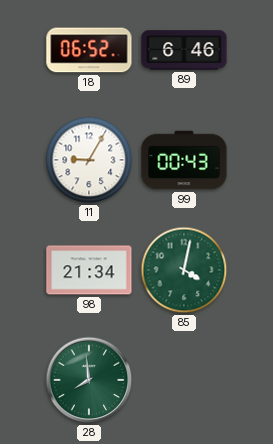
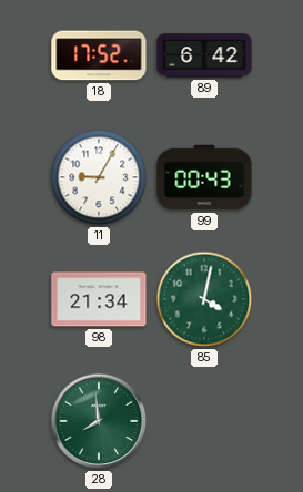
18: 06:52 -> 17:52 (99, 55)
89: 6:46 -> 6:42 (204, 55)
